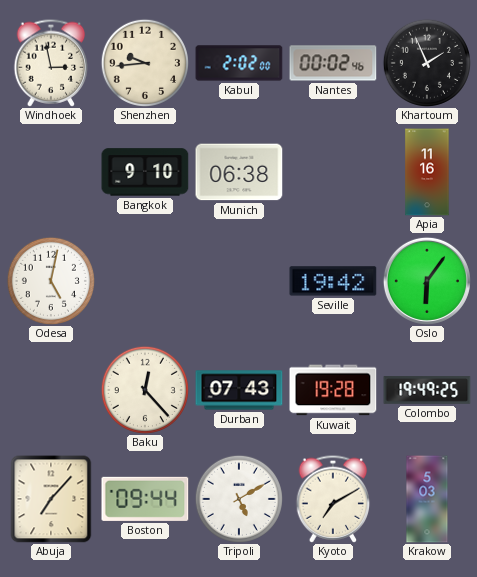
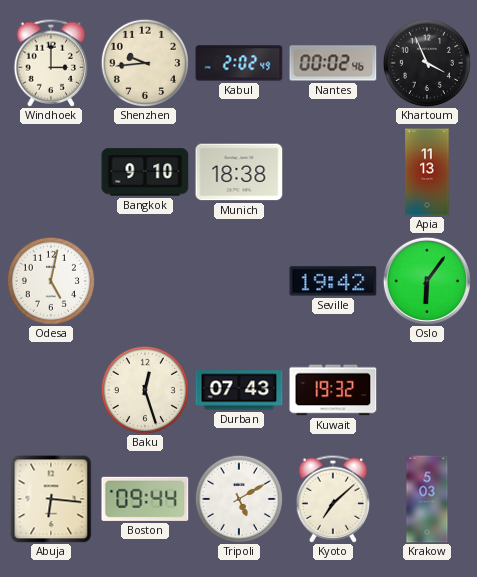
Windhoek: 2:58 -> 3:00 (51, 63)
Kabul: 2:02:00 -> 2:02:49 (239, 63)
Khartoum: 1:56 -> 3:56 (427, 63)
Munich: 06:38 -> 18:38 (239, 172)
Apia: 11:16 -> 11:13 (427, 172)
Baku: 12:23 -> 12:27 (145, 390)
Kuwait: 19:28 -> 19:32 (333, 390)
Colombo: 19:49 -> none (427, 390)
Abuja: 7:07 -> 6:16 (51, 499)
Kyoto: 7:10 -> 7:08 (333, 499)
